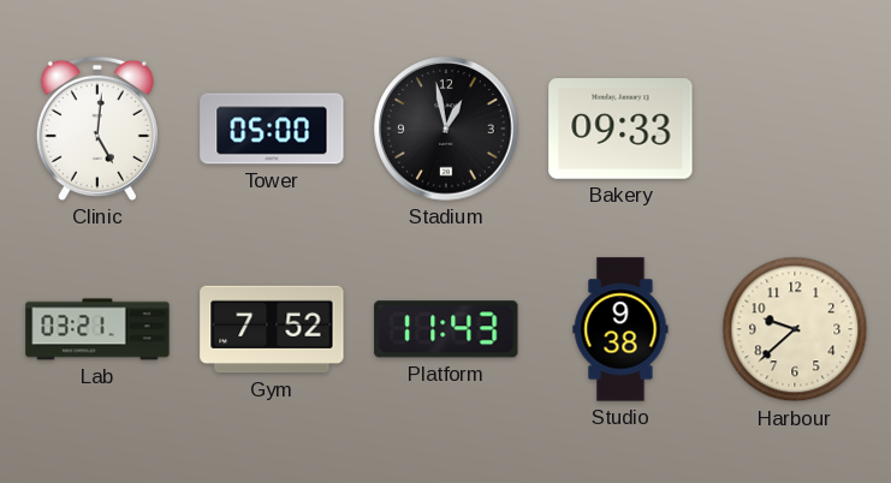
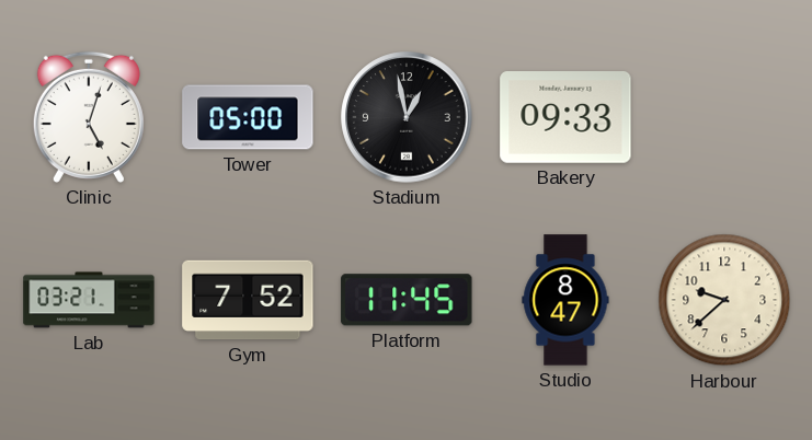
Clinic: 5:01 -> 5:03 (89, 117)
Platform: 11:43 -> 11:45 (407, 300)
Studio: 9:38 -> 8:47 (565, 300)
